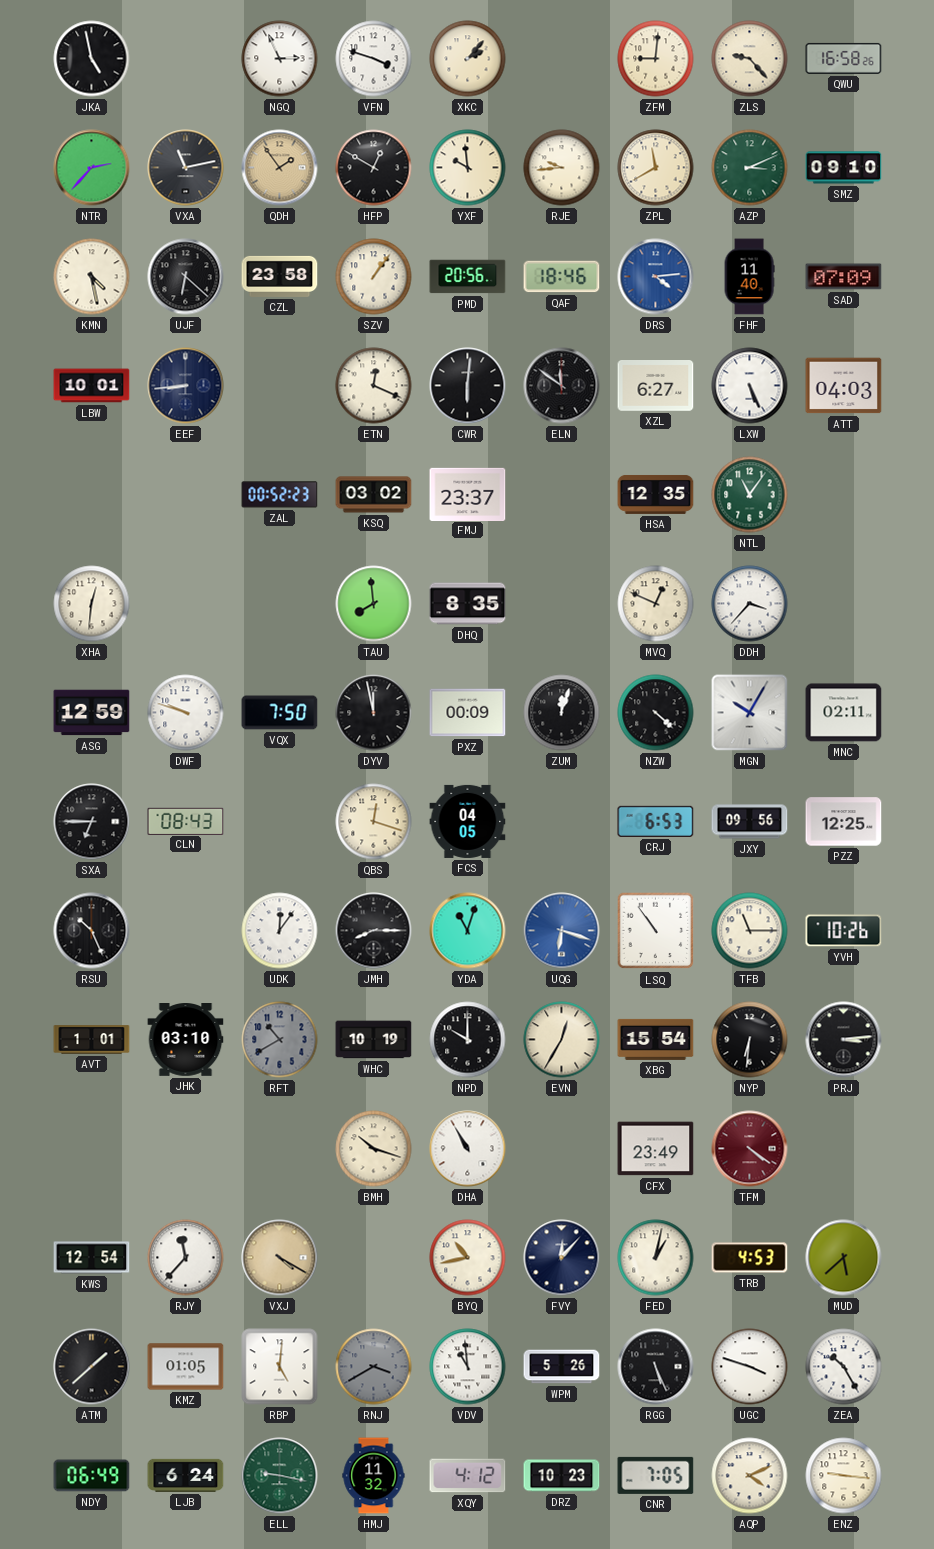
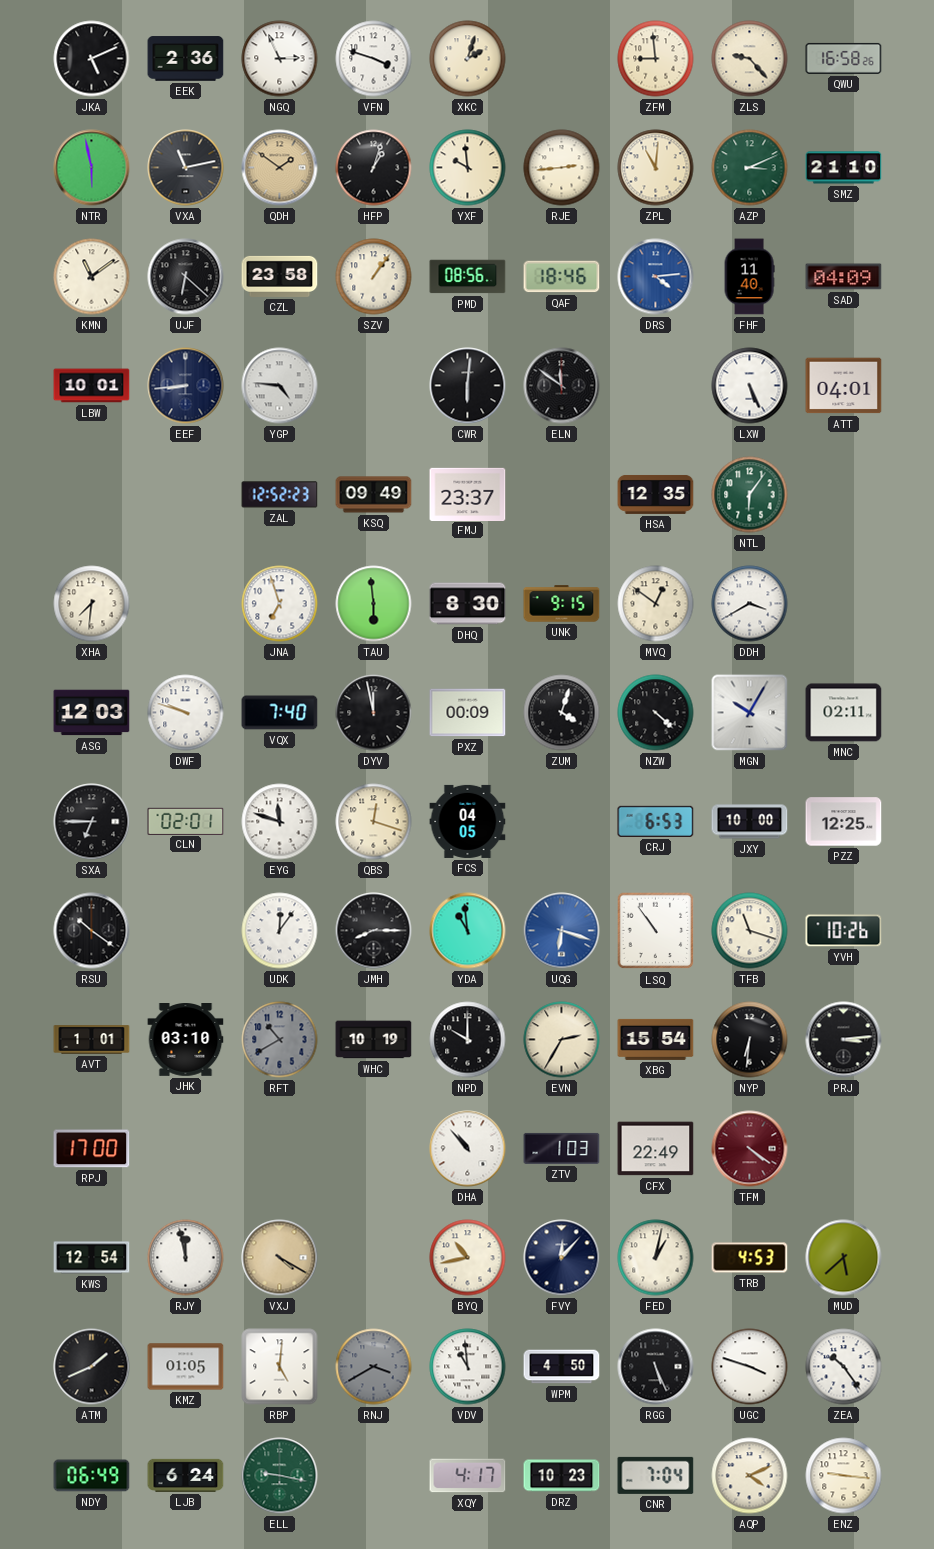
JKA: 4:58 -> 5:11 (92, 59)
EEK: none -> 2:36 (186, 59)
XKC: 2:07 -> 2:03 (468, 59)
ZFM: 9:01 -> 8:59 (656, 59)
NTR: 2:37 -> 5:58 (92, 168)
QDH: 1:54 -> 1:51 (280, 168)
HFP: 12:50 -> 1:03 (374, 168)
RJE: 9:44 -> 2:44 (562, 168)
ZPL: 11:40 -> 11:01 (656, 168)
SMZ: 09:10 -> 21:10 (844, 168)
KMN: 4:28 -> 11:09 (92, 277)
PMD: 20:56 -> 08:56 (468, 277)
SAD: 07:09 -> 04:09 (844, 277)
YGP: none -> 4:46 (280, 386)
ETN: 12:19 -> none (374, 386)
XZL: 6:27 -> none (656, 386)
ATT: 04:03 -> 04:01 (844, 386)
ZAL: 00:52 -> 12:52 (280, 495)
KSQ: 03:02 -> 09:49 (374, 495)
NTL: 11:06 -> 6:06 (750, 495)
XHA: 12:31 -> 7:31 (92, 604)
JNA: none -> 6:57 (280, 604)
TAU: 7:59 -> 5:59 (374, 604)
DHQ: 8:35 -> 8:30 (468, 604)
UNK: none -> 9:15 (562, 604)
MVQ: 12:49 -> 12:51 (656, 604)
DDH: 3:37 -> 3:40 (750, 604)
ASG: 12:59 -> 12:03 (92, 713)
VQX: 7:50 -> 7:40 (280, 713)
ZUM: 12:03 -> 4:03 (562, 713)
CLN: 08:43 -> 02:01 (186, 821)
EYG: none -> 11:48 (280, 822)
JXY: 09:56 -> 10:00 (750, 822)
RSU: 10:26 -> 10:21 (92, 931)
YDA: 11:03 -> 10:59 (468, 931)
TFB: 11:15 -> 11:18 (750, 931)
EVN: 12:35 -> 2:35 (562, 1040)
RPJ: none -> 17:00 (92, 1149)
BMH: 10:18 -> none (374, 1149)
DHA: 10:55 -> 10:53 (468, 1149)
ZTV: none -> 1:03 (562, 1148)
CFX: 23:49 -> 22:49 (656, 1149)
RJY: 11:37 -> 11:58 (186, 1258)
ATM: 1:38 -> 1:41 (92, 1367)
WPM: 5:26 -> 4:50 (562, 1367)
ZEA: 10:25 -> 10:24 (844, 1367)
HMJ: 11:32 -> none (374, 1476)
XQY: 4:12 -> 4:17 (468, 1476)
CNR: 7:05 -> 7:04 (656, 1475)
